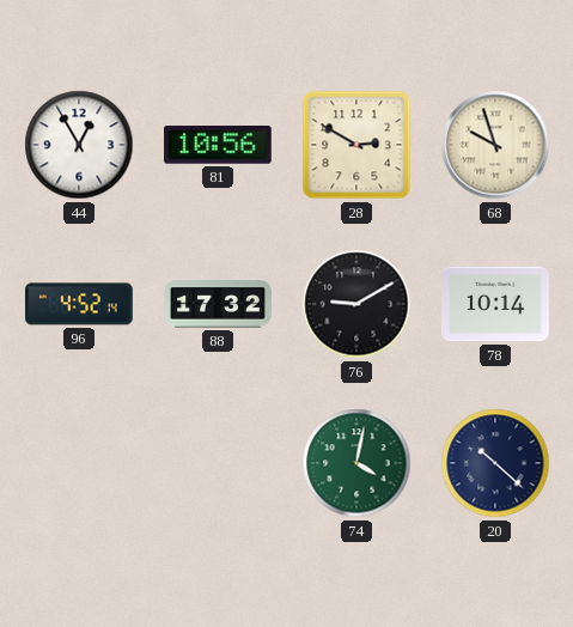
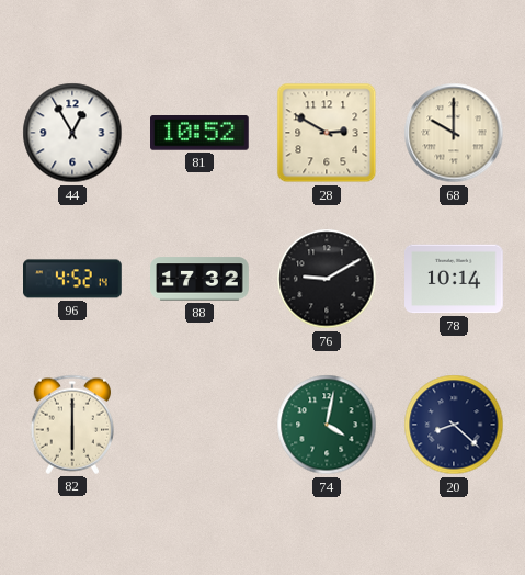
81: 10:56 -> 10:52 (201, 134)
68: 9:57 -> 10:00 (454, 133)
82: none -> 6:00 (71, 425)
20: 10:22 -> 8:22 (454, 425)
